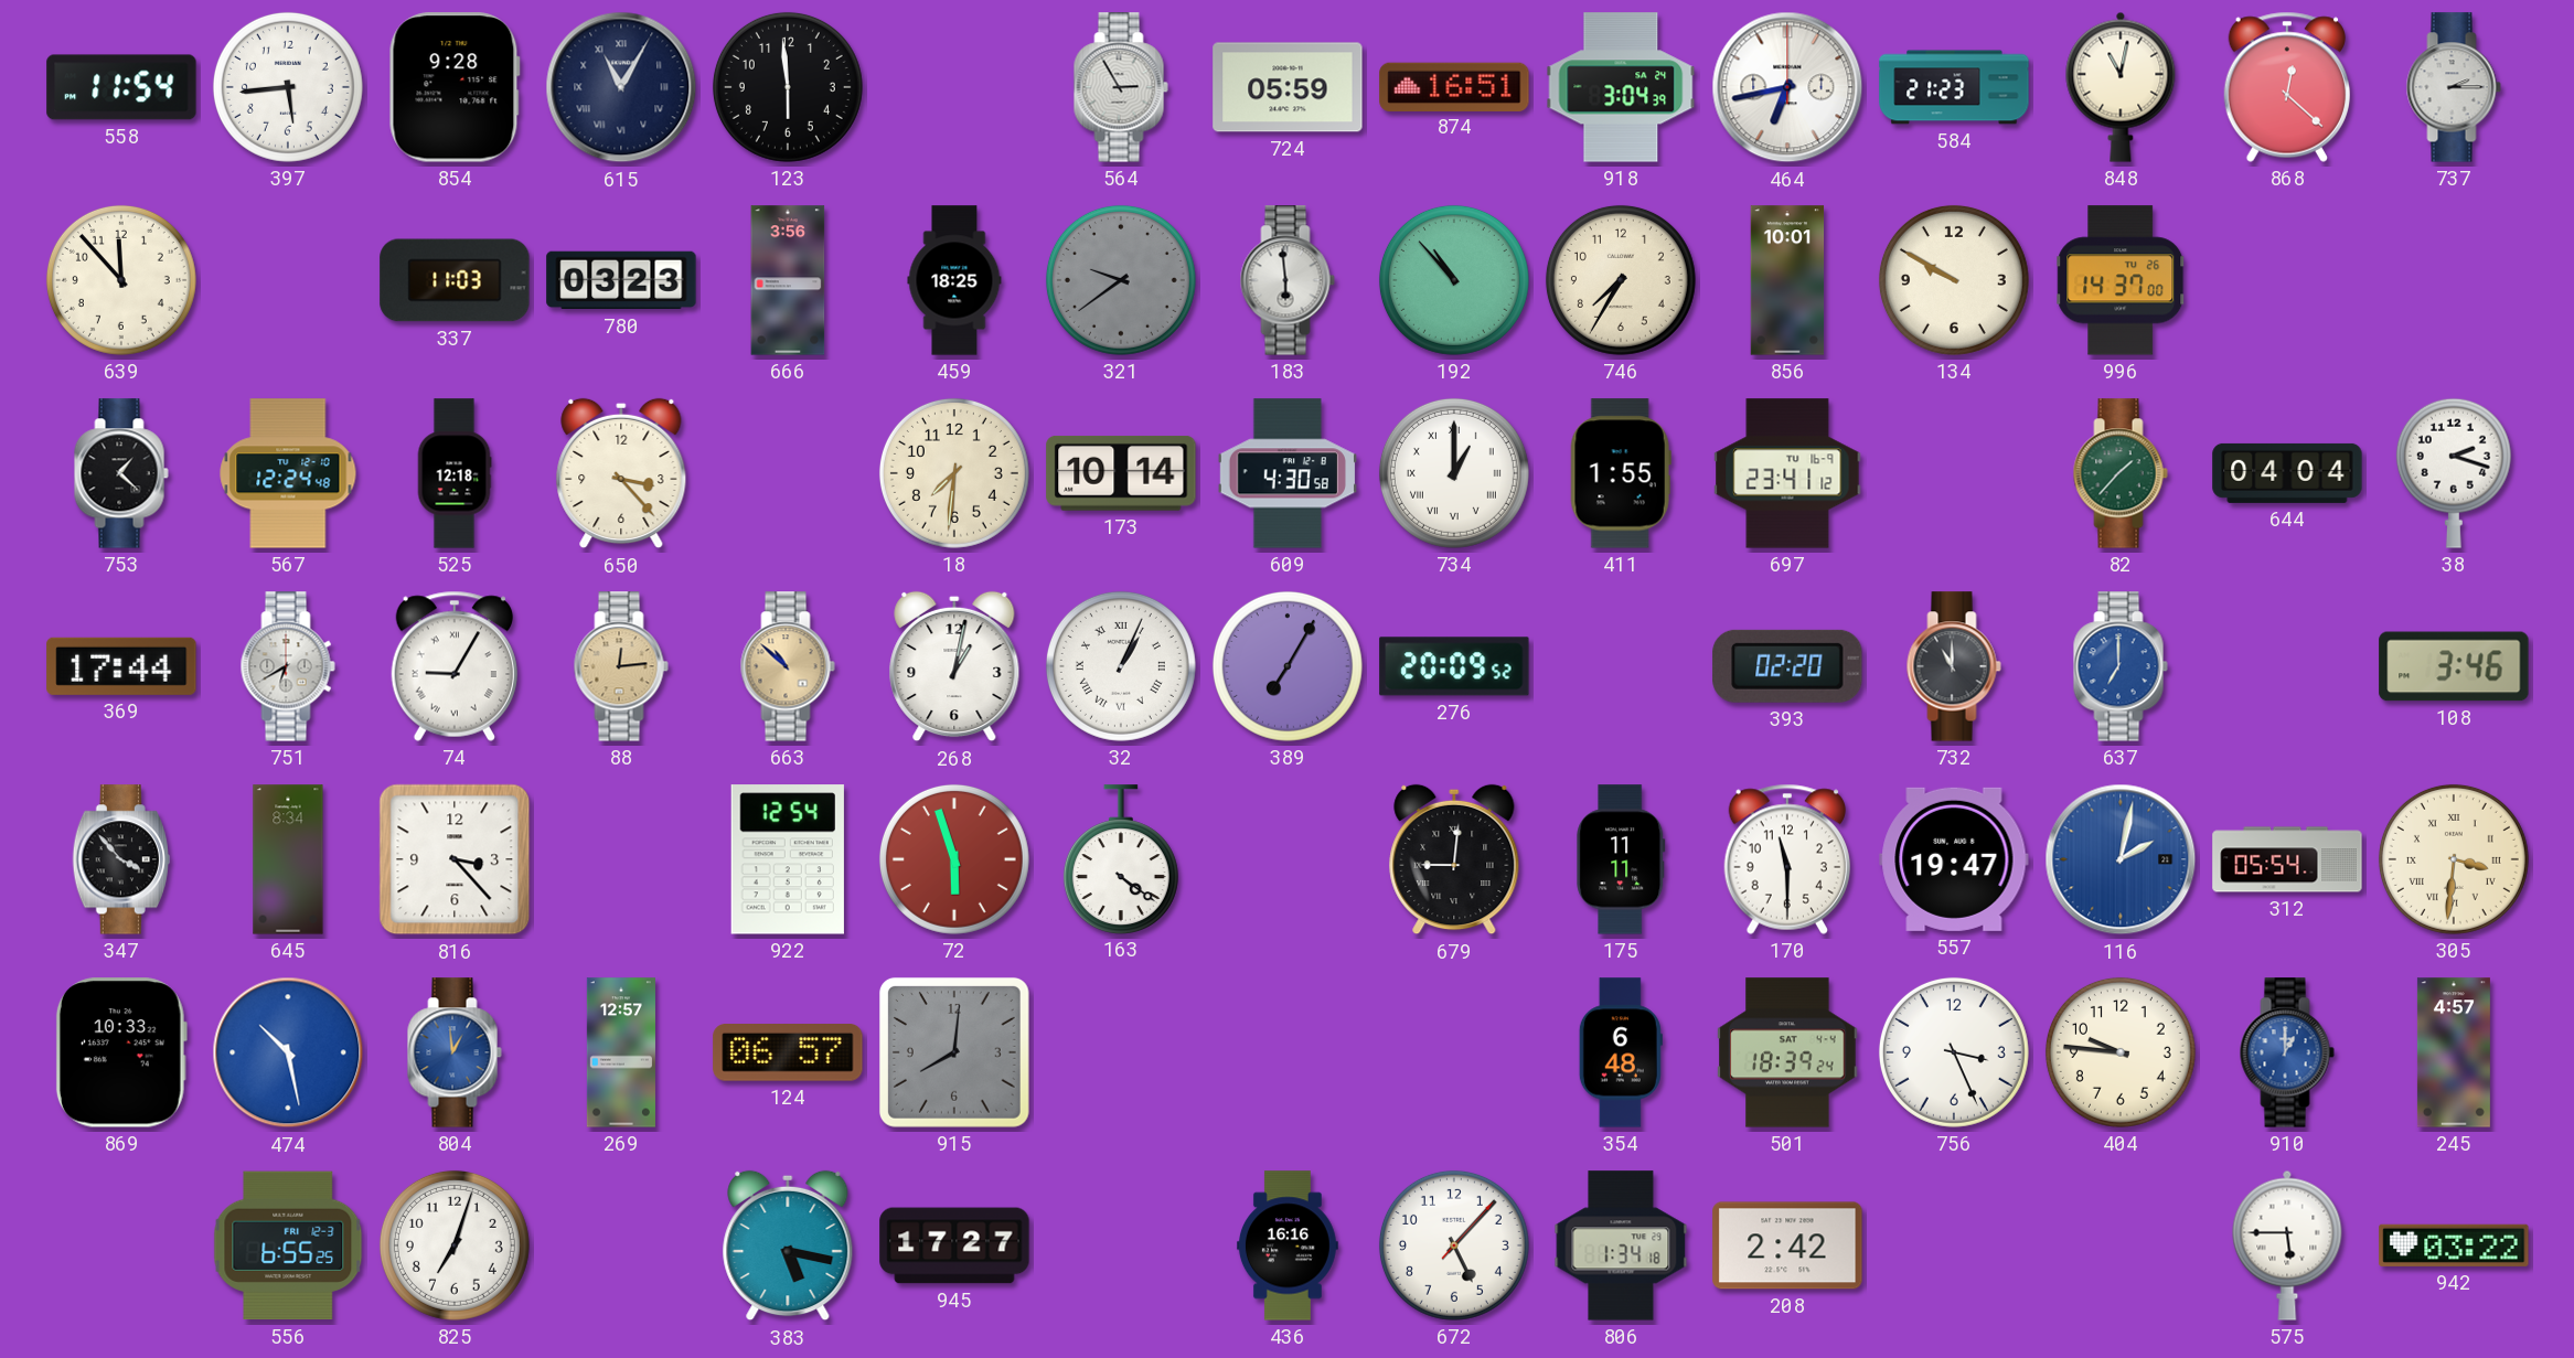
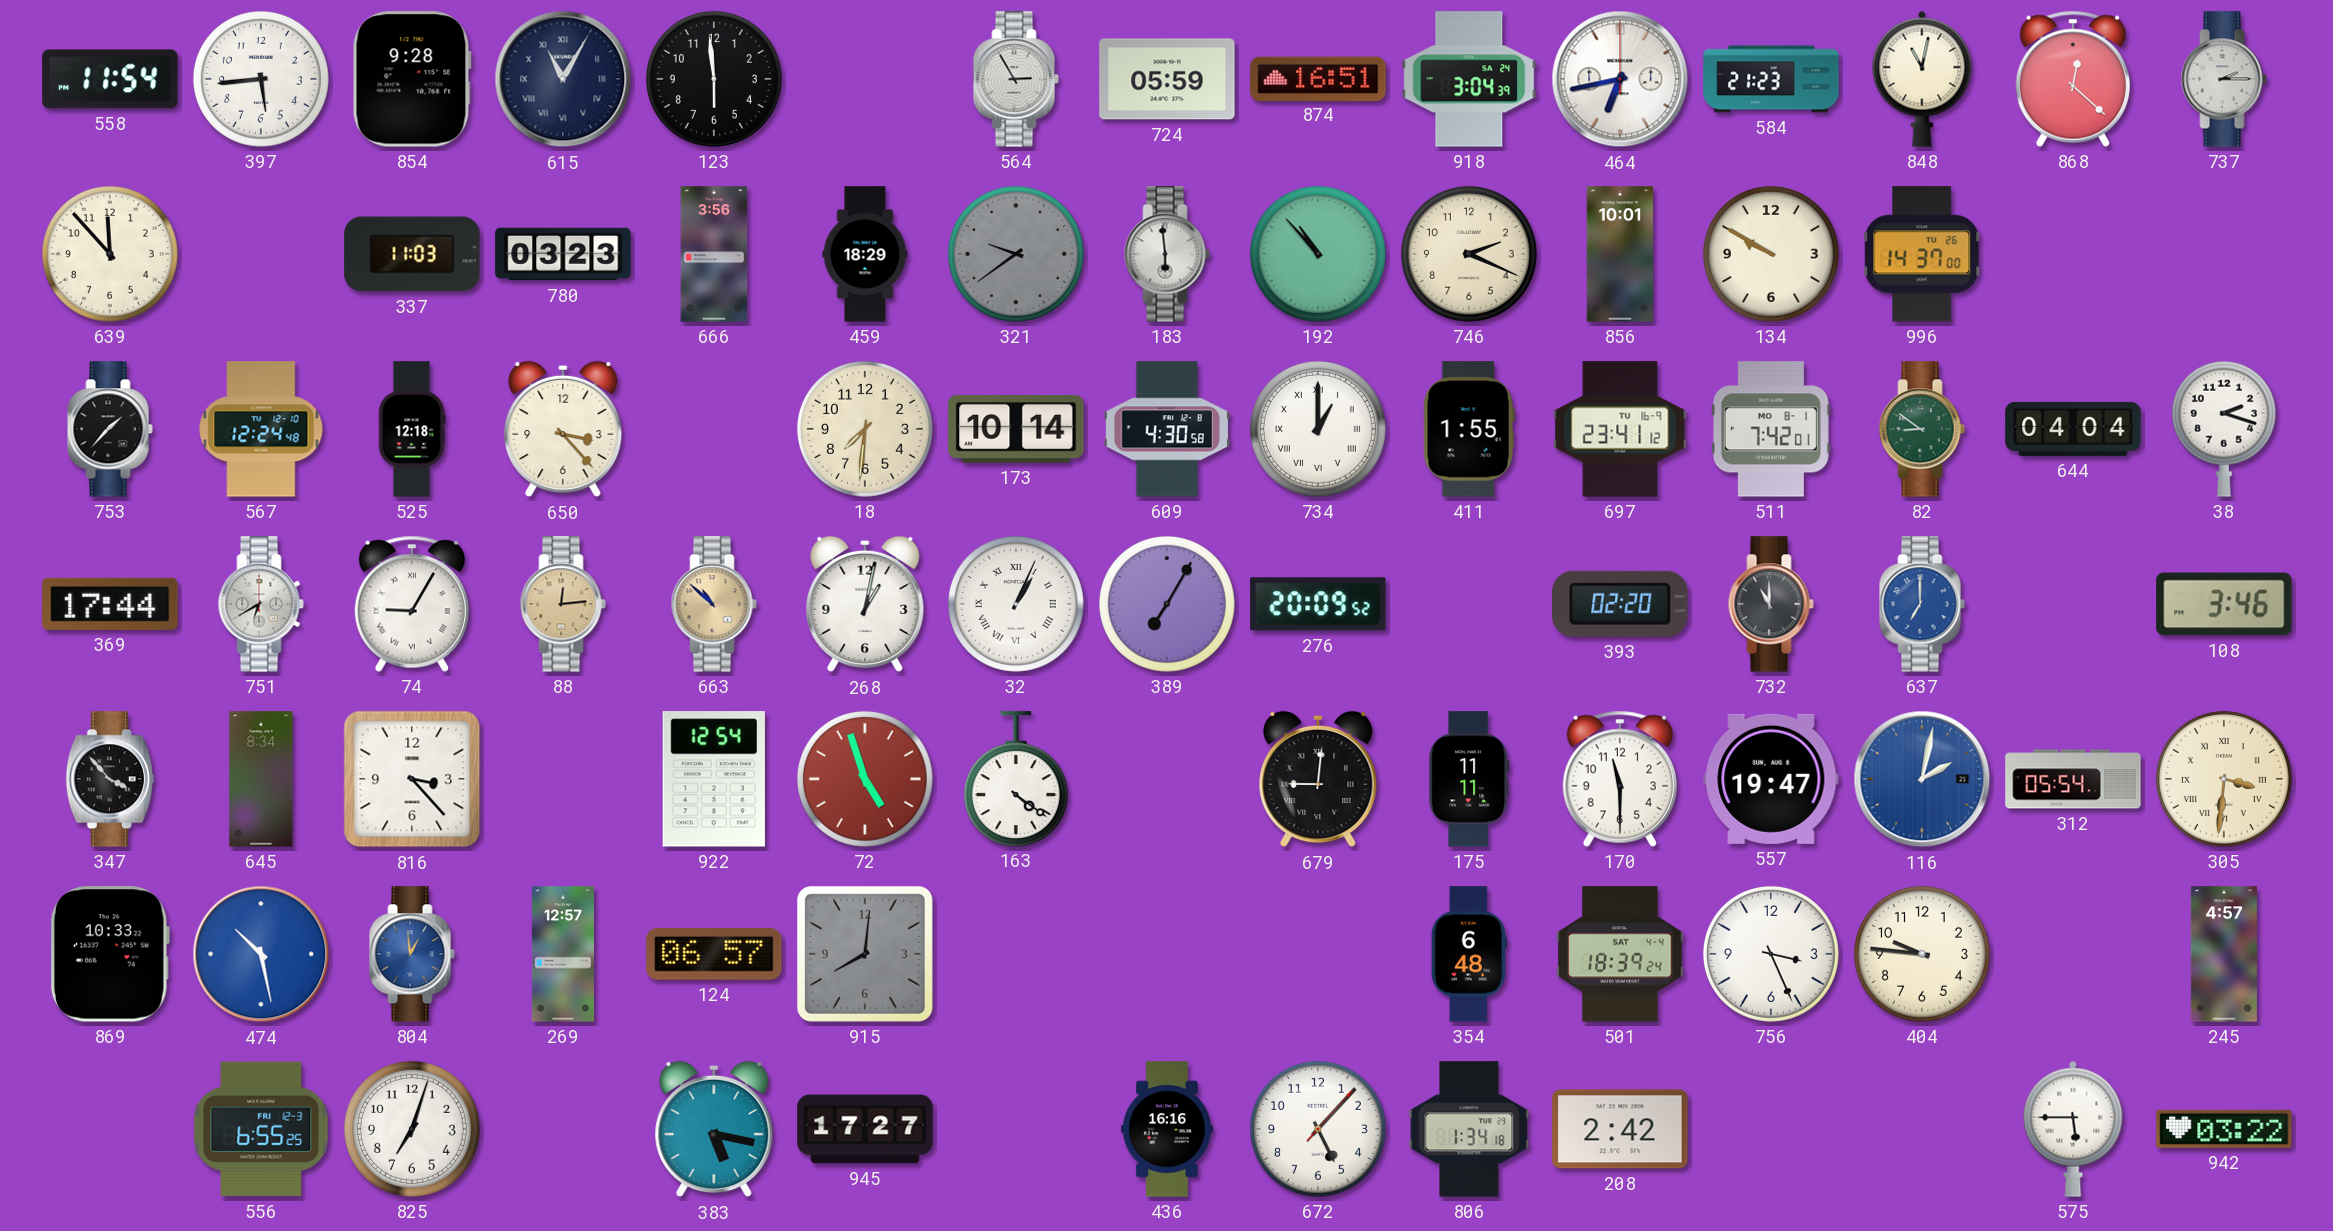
459: 18:25 -> 18:29 (865, 254)
746: 7:35 -> 2:19 (1469, 254)
753: 1:22 -> 1:37 (110, 429)
511: none -> 7:42 (1771, 429)
82: 1:37 -> 8:51 (1922, 429)
72: 5:57 -> 4:57 (865, 779)
910: 1:00 -> none (2287, 1052)
